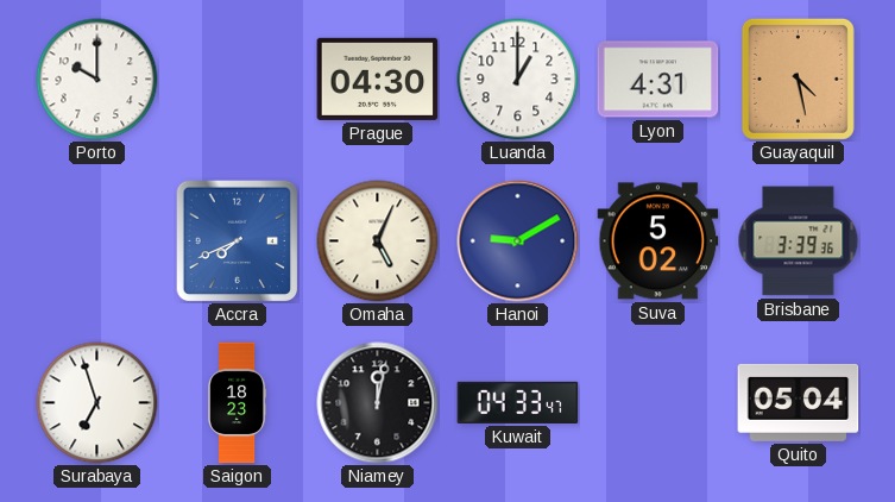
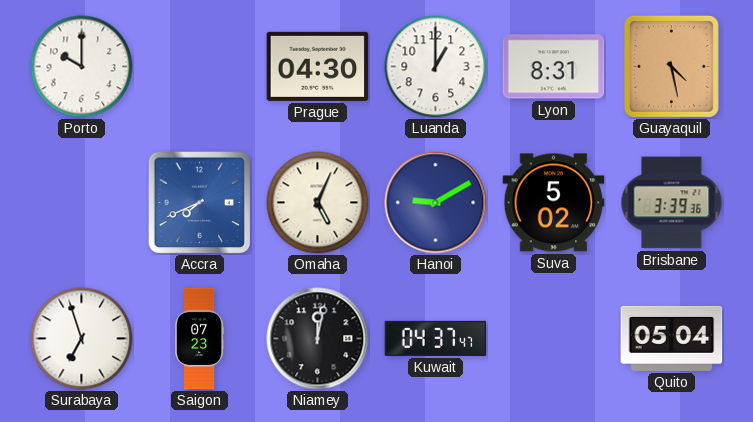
Lyon: 4:31 -> 8:31 (554, 67)
Saigon: 18:23 -> 07:23 (200, 339)
Kuwait: 04:33 -> 04:37 (436, 338)
